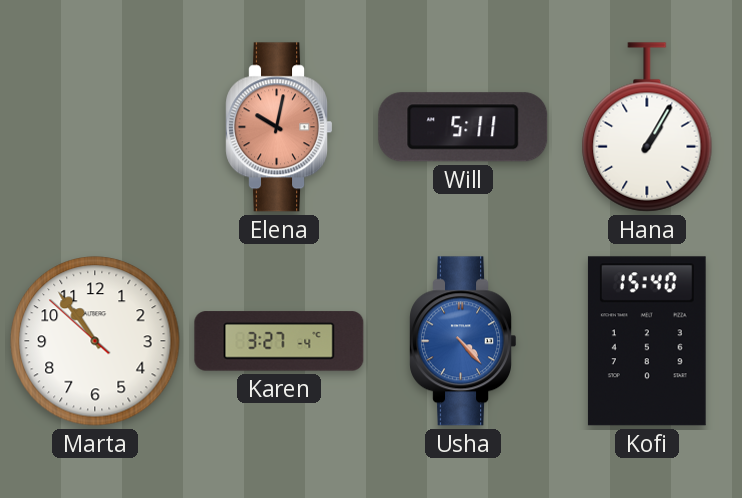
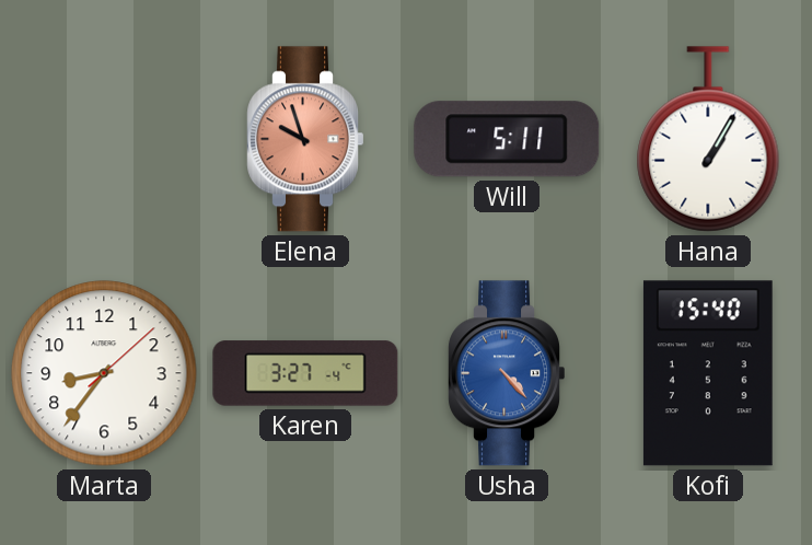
Elena: 10:02 -> 9:57 (304, 139)
Marta: 10:53 -> 8:36 (104, 373)
